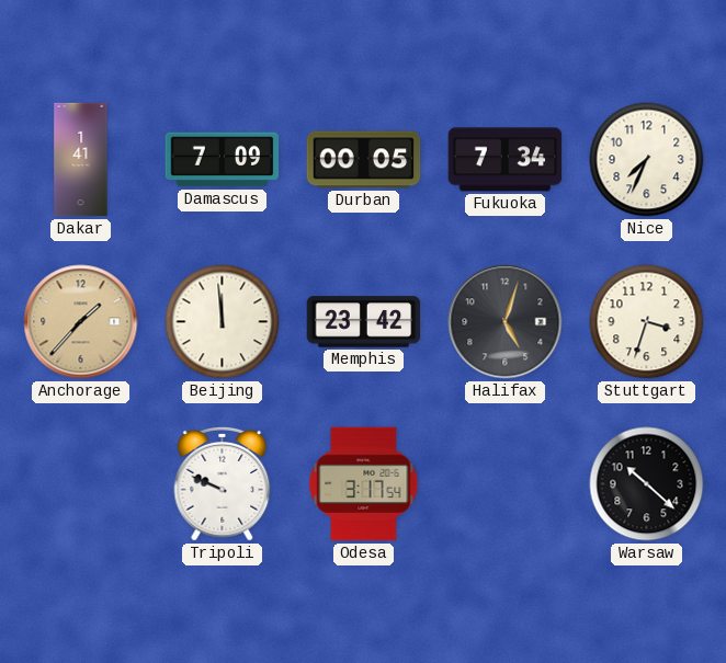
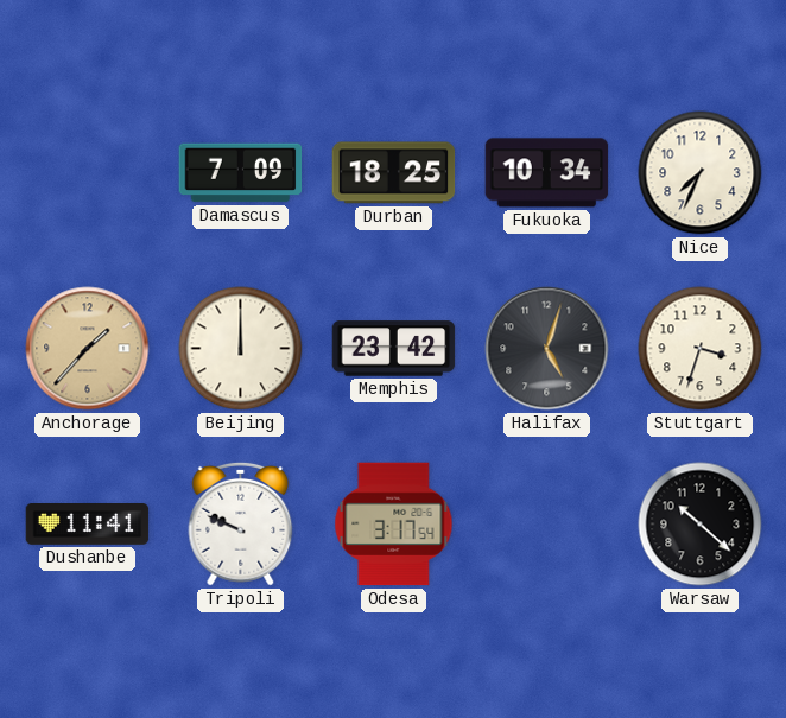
Dakar: 1:41 -> none (81, 160)
Durban: 00:05 -> 18:25 (394, 173)
Fukuoka: 7:34 -> 10:34 (547, 173)
Beijing: 11:59 -> 12:00 (241, 349)
Dushanbe: none -> 11:41 (88, 525)
